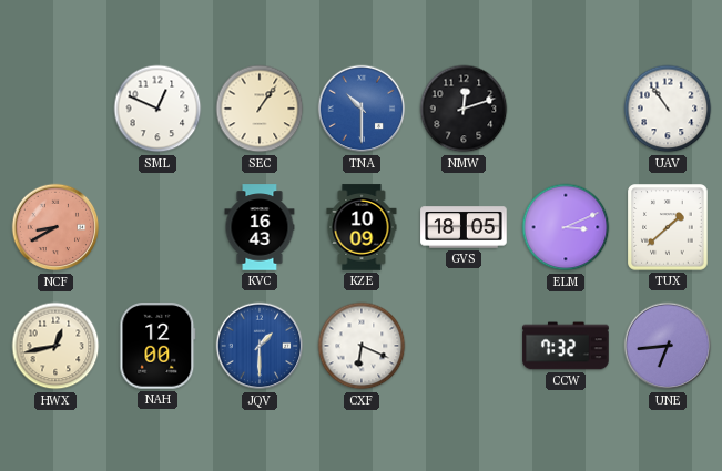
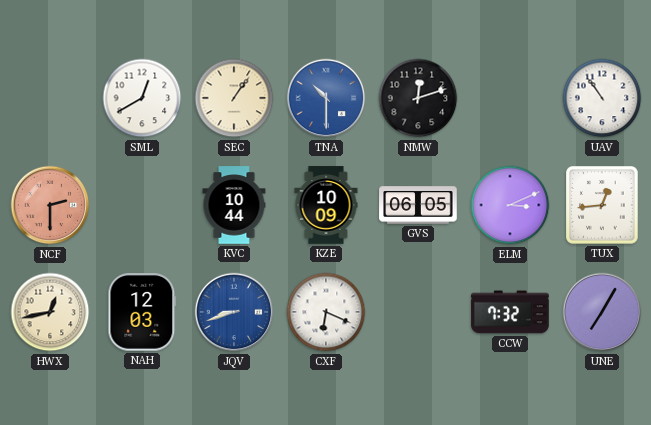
SML: 12:49 -> 12:40 (142, 98)
NCF: 8:40 -> 2:30 (50, 205)
KVC: 16:43 -> 10:44 (234, 205)
GVS: 18:05 -> 06:05 (418, 205)
TUX: 1:38 -> 12:44 (602, 205)
NAH: 12:00 -> 12:03 (142, 312)
JQV: 1:30 -> 8:42 (234, 312)
UNE: 6:44 -> 7:05 (602, 312)
